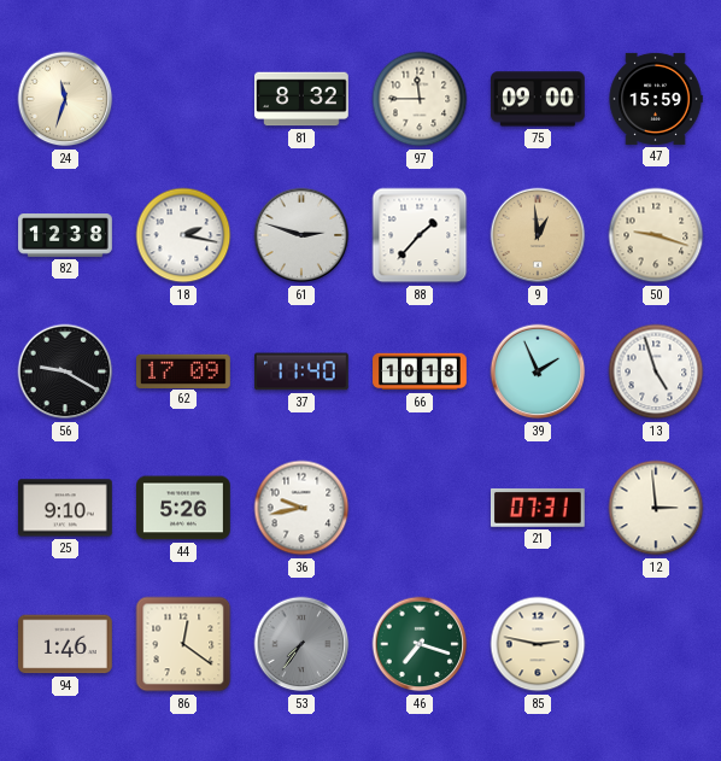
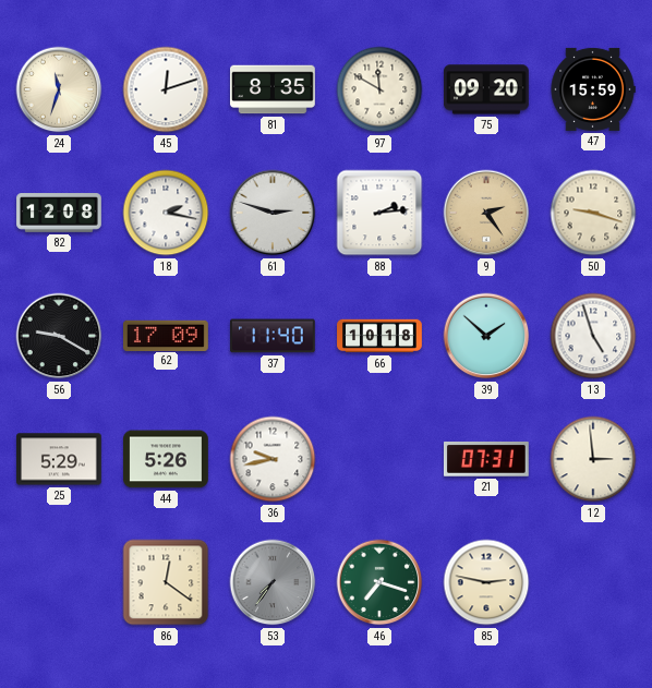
45: none -> 12:12 (166, 89)
81: 8:32 -> 8:35 (274, 89)
97: 11:45 -> 11:50 (379, 89)
75: 09:00 -> 09:20 (486, 89)
82: 12:38 -> 12:08 (59, 213)
88: 1:37 -> 2:14 (379, 213)
9: 12:59 -> 2:24 (486, 213)
39: 1:56 -> 1:52 (486, 336)
25: 9:10 -> 5:29 (60, 459)
94: 1:46 -> none (66, 644)
